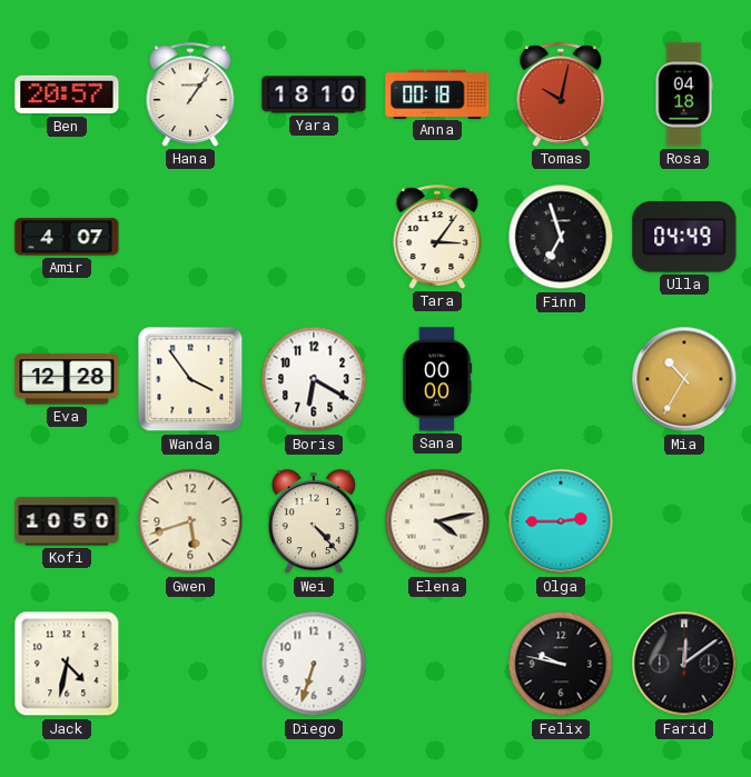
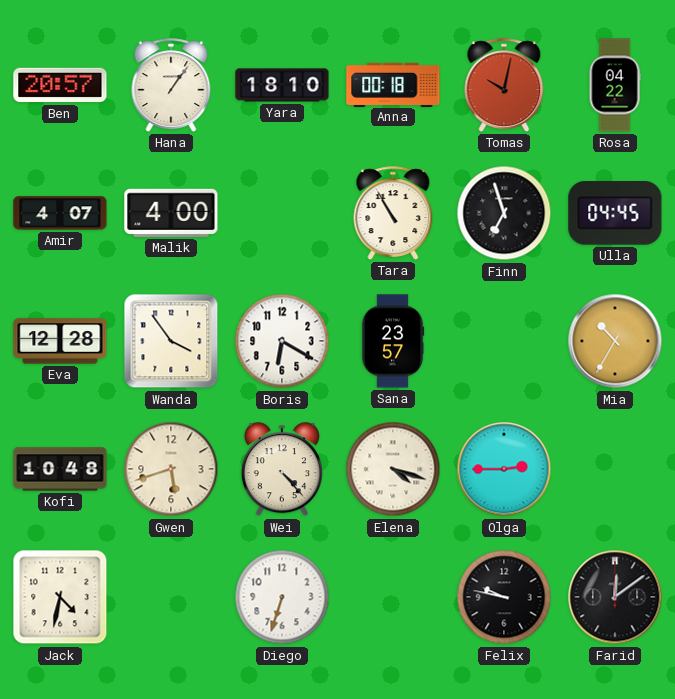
Rosa: 04:18 -> 04:22 (615, 85)
Malik: none -> 4:00 (171, 213)
Tara: 3:06 -> 10:55 (393, 213)
Ulla: 04:49 -> 04:45 (615, 213)
Sana: 00:00 -> 23:57 (393, 341)
Kofi: 10:50 -> 10:48 (60, 469)
Elena: 4:13 -> 4:18 (393, 469)
